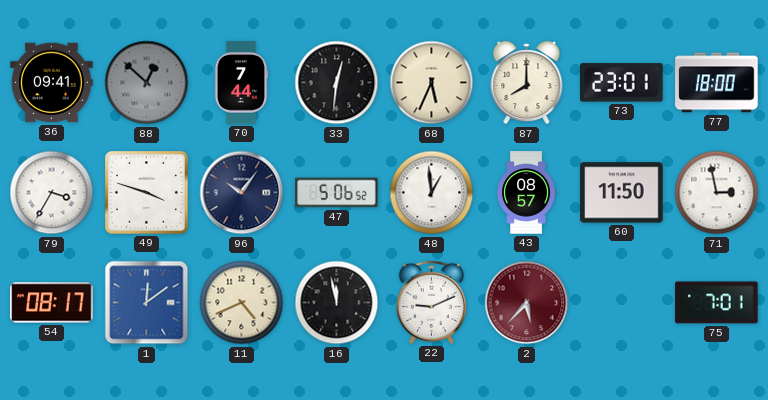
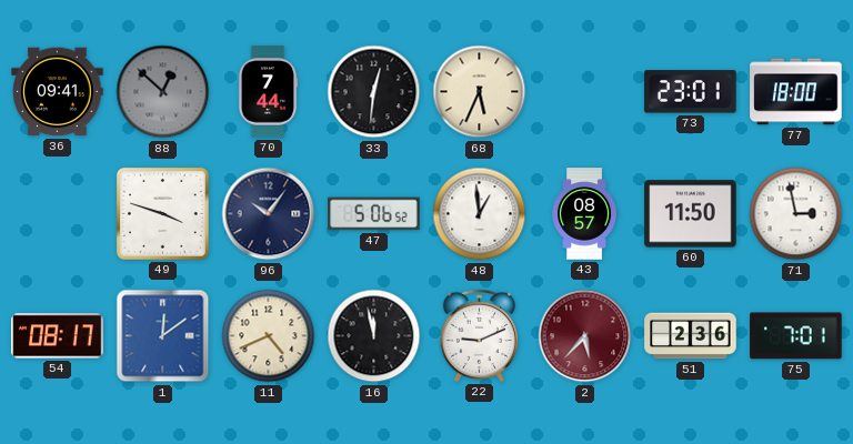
87: 8:00 -> none (527, 83)
79: 3:35 -> none (52, 193)
51: none -> 2:36 (691, 336)
